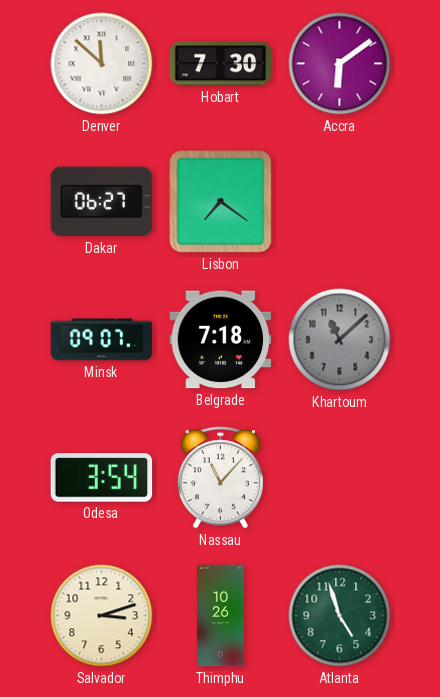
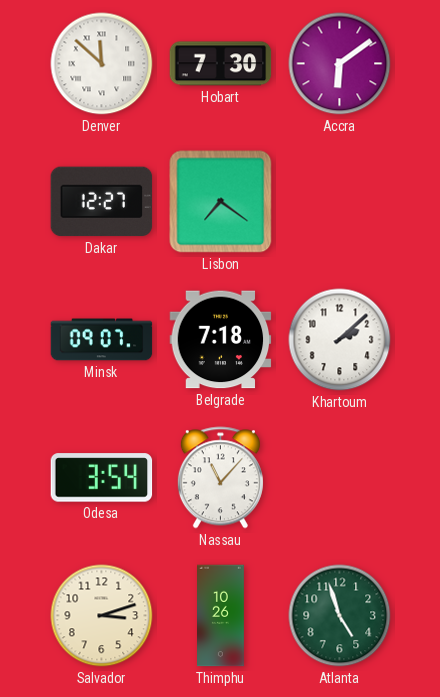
Dakar: 06:27 -> 12:27 (102, 202)
Khartoum: 11:08 -> 2:08 (340, 340)
Khartoum dial: grey -> white (340, 340)
